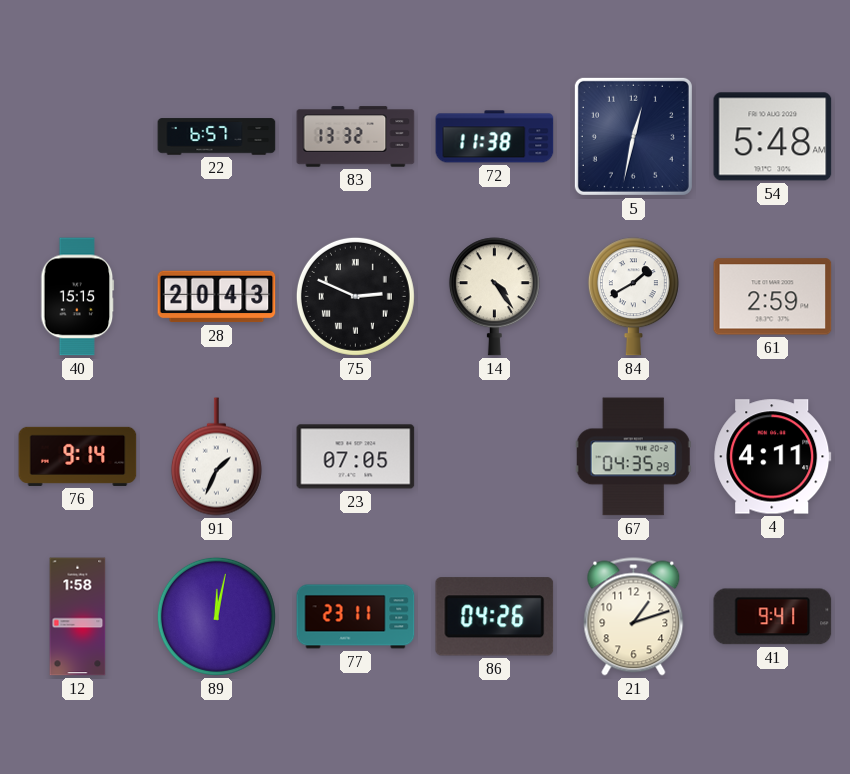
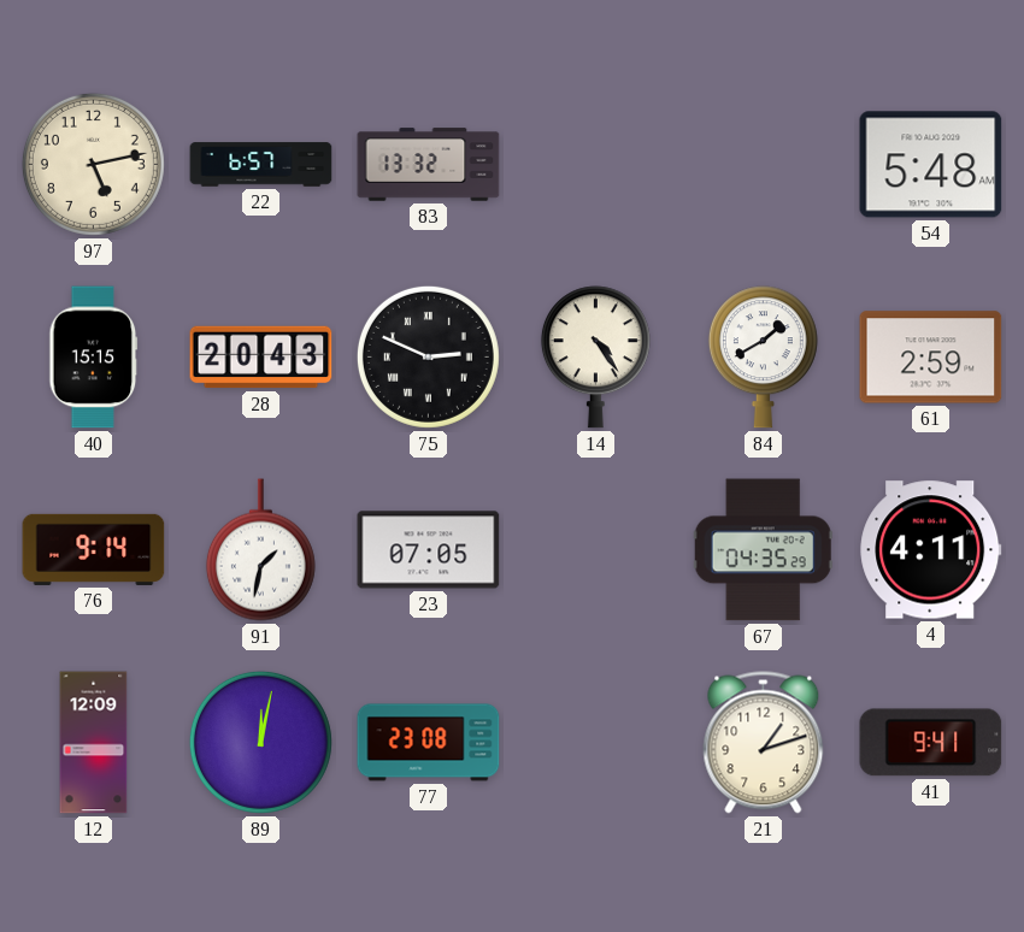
97: none -> 5:13 (93, 164)
72: 11:38 -> none (495, 137)
5: 12:32 -> none (633, 136)
91: 1:34 -> 1:32 (260, 550)
12: 1:58 -> 12:09 (94, 743)
77: 23:11 -> 23:08 (429, 743)
86: 04:26 -> none (495, 617)
